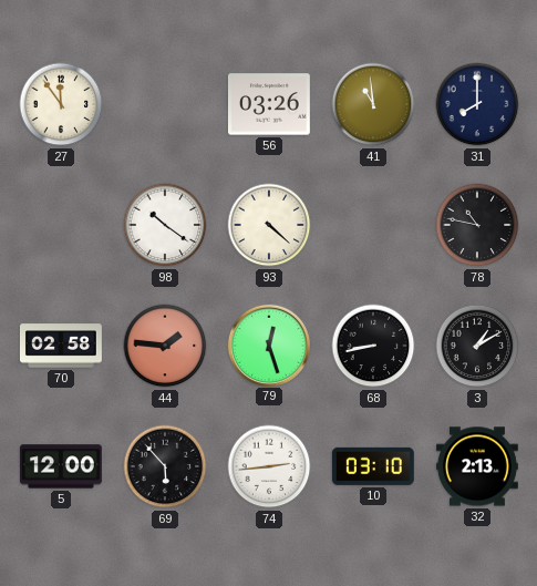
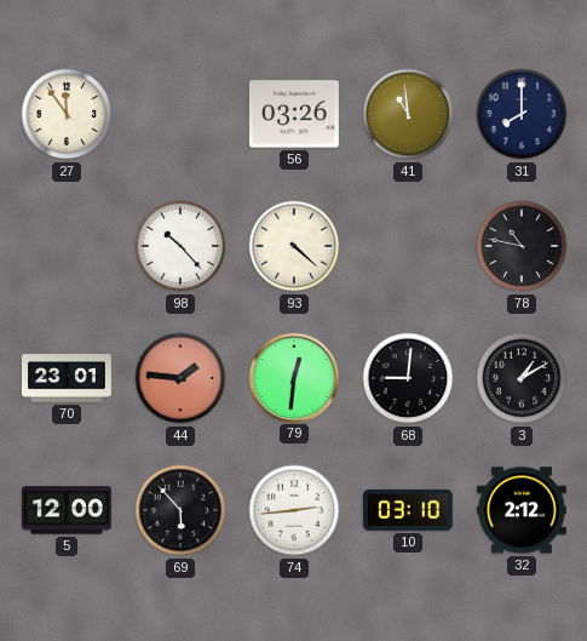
98: 10:21 -> 10:23 (180, 246)
70: 02:58 -> 23:01 (67, 378)
79: 12:27 -> 12:31 (293, 377)
68: 8:43 -> 9:01 (408, 378)
32: 2:13 -> 2:12 (522, 510)
